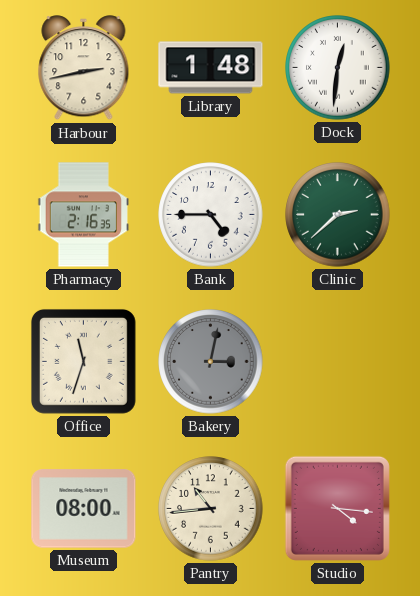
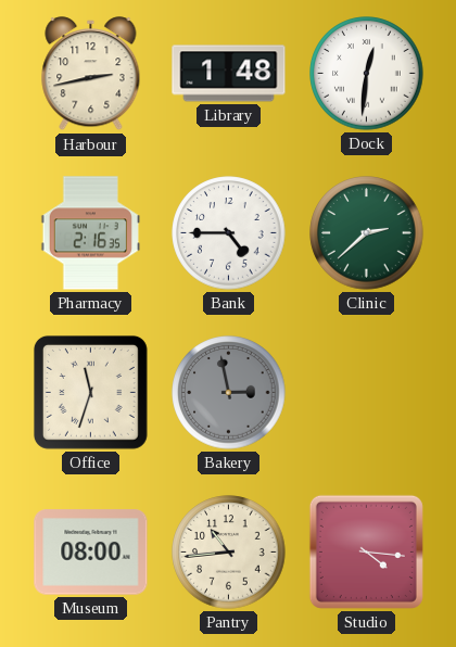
Bakery: 3:02 -> 2:58 (229, 393)
